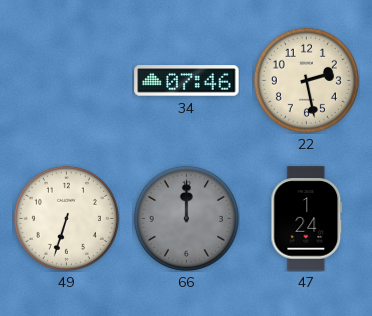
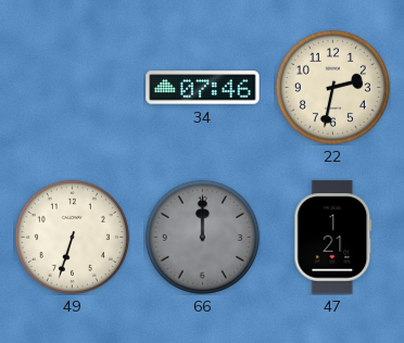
22: 2:28 -> 2:32 (332, 87)
47: 1:24 -> 1:21 (333, 238)
